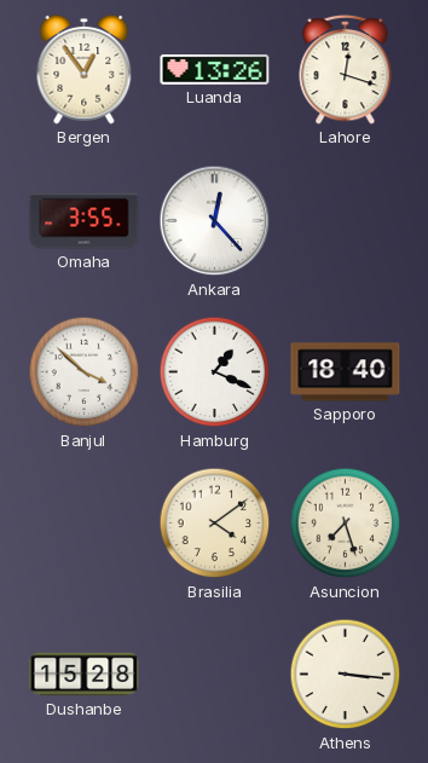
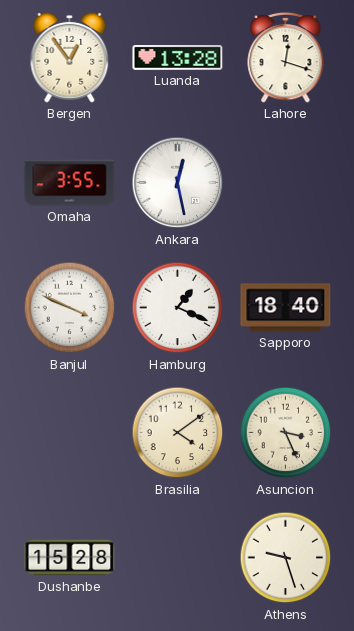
Luanda: 13:26 -> 13:28 (178, 58)
Ankara: 12:23 -> 12:28 (178, 183)
Banjul: 3:52 -> 3:49 (70, 308)
Asuncion: 7:27 -> 3:26 (286, 433)
Athens: 3:16 -> 9:27 (286, 558)
